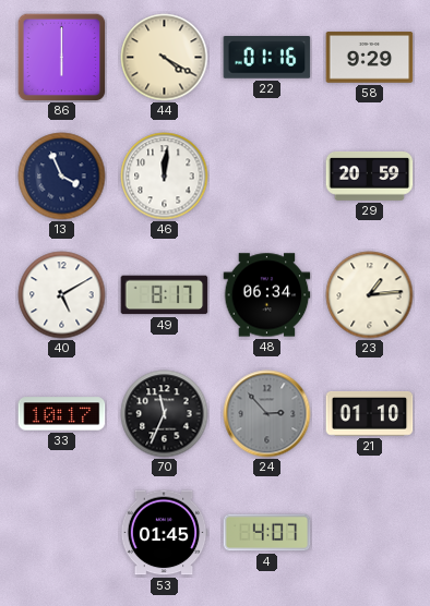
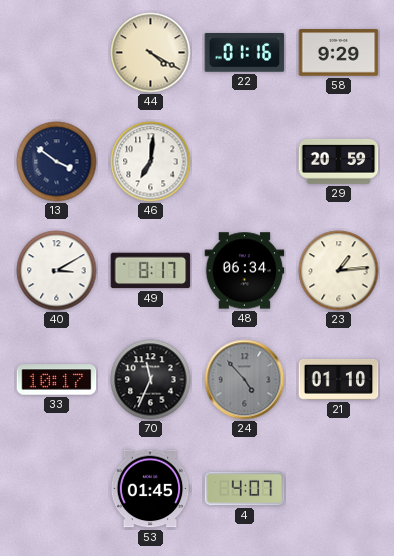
86: 6:00 -> none (61, 57)
13: 3:56 -> 3:51 (57, 162)
46: 12:01 -> 7:01 (151, 162)
40: 5:10 -> 3:10 (57, 271)
24: 2:53 -> 4:53 (245, 380)
